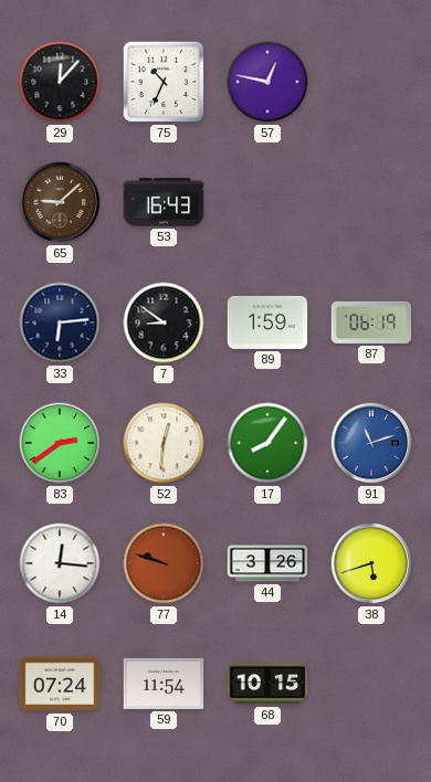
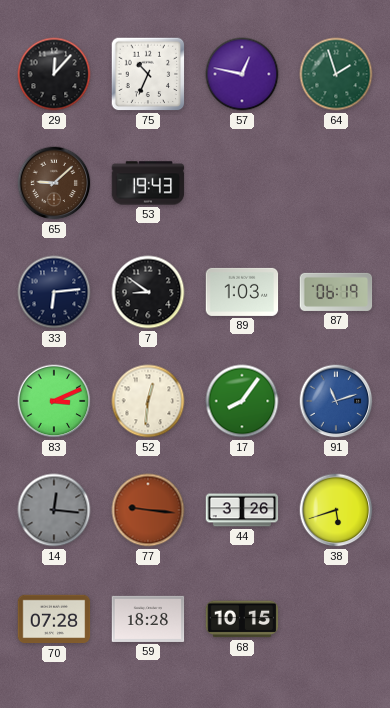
64: none -> 1:57 (336, 74)
53: 16:43 -> 19:43 (148, 183)
89: 1:59 -> 1:03 (242, 292)
83: 2:39 -> 3:11 (54, 401)
14 dial: white -> grey (54, 510)
77: 9:48 -> 9:16 (148, 510)
70: 07:24 -> 07:28 (54, 619)
59: 11:54 -> 18:28 (148, 619)
